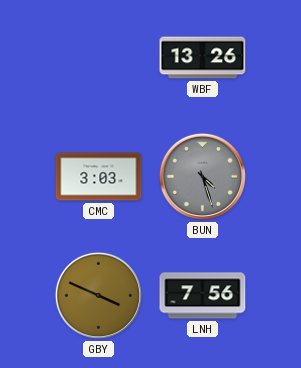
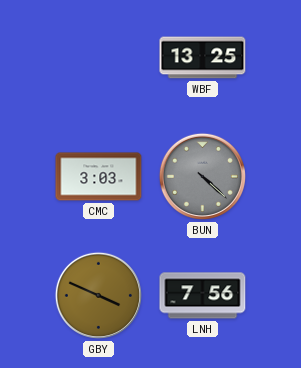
WBF: 13:26 -> 13:25 (203, 58)
BUN: 4:27 -> 4:22 (202, 176)
